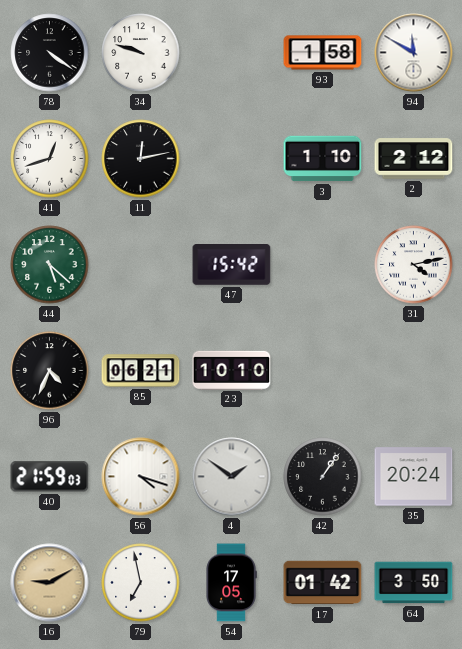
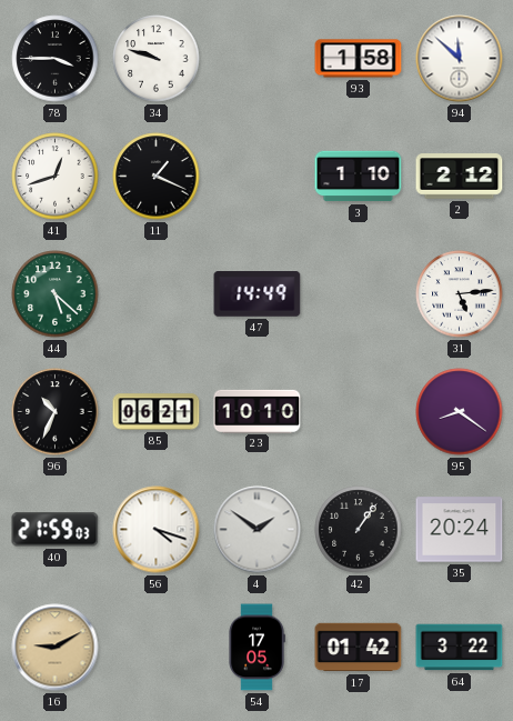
78: 4:21 -> 3:45 (56, 59)
94: 11:50 -> 11:52 (460, 59)
11: 12:13 -> 1:19 (157, 177)
47: 15:42 -> 14:49 (258, 294)
31: 4:13 -> 5:14 (460, 294)
96: 4:34 -> 10:34 (56, 412)
95: none -> 8:21 (460, 412)
79: 6:58 -> none (141, 583)
64: 3:50 -> 3:22 (460, 648)
